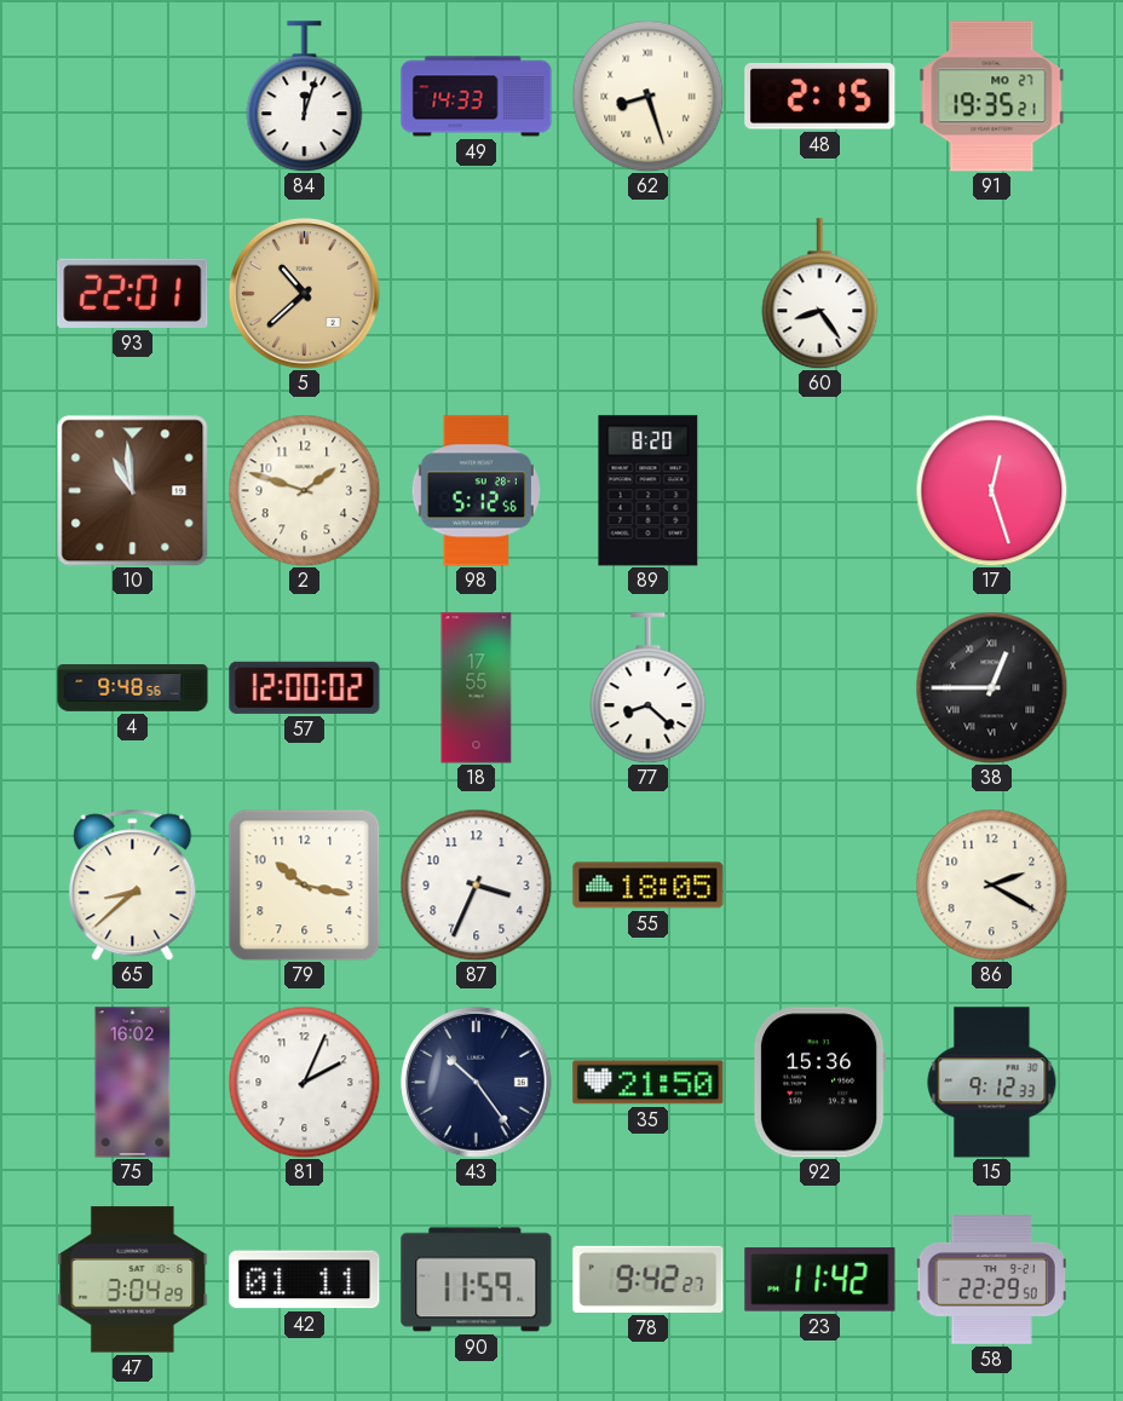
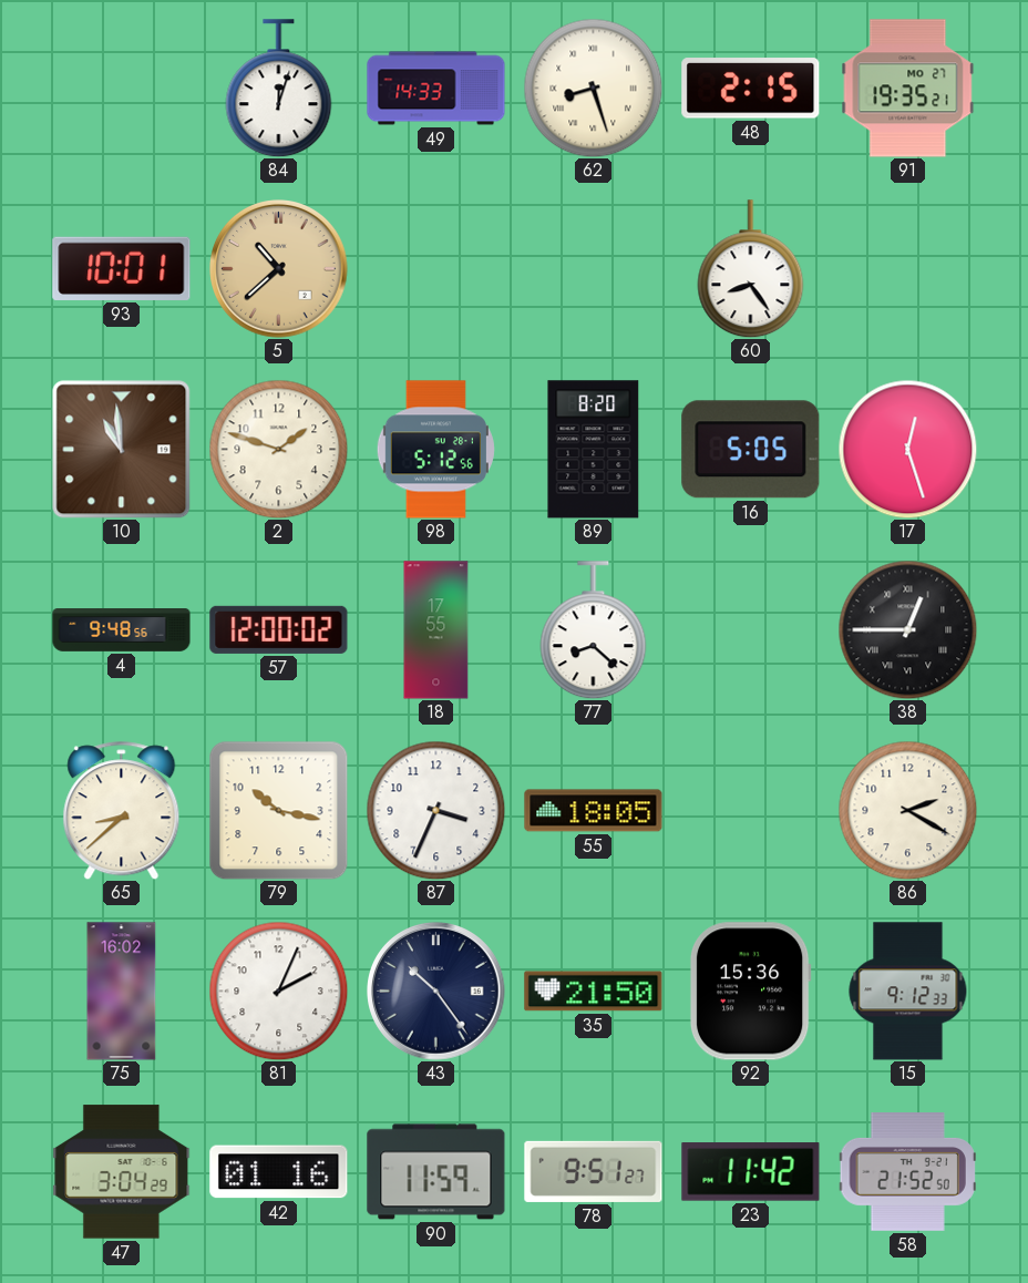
93: 22:01 -> 10:01 (122, 268)
16: none -> 5:05 (751, 450)
42: 01:11 -> 01:16 (279, 1172)
78: 9:42 -> 9:51 (594, 1171)
58: 22:29 -> 21:52 (907, 1172)
